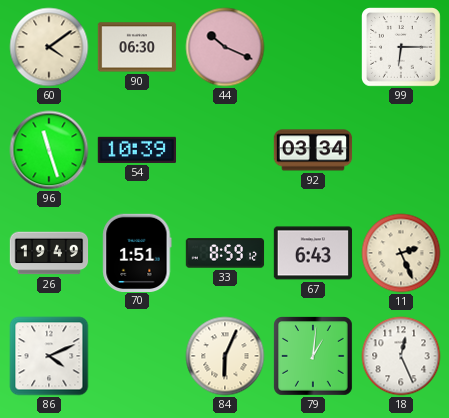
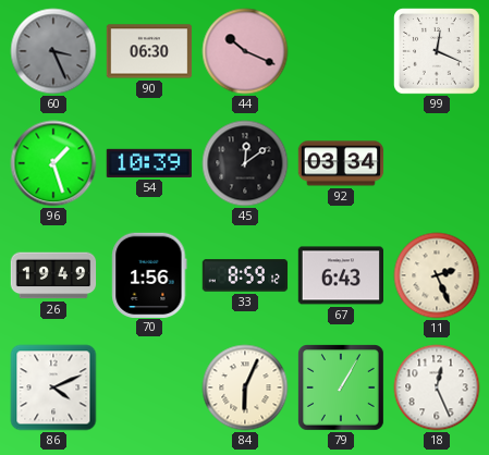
60: 4:09 -> 3:26 (53, 51)
60 dial: cream -> grey (53, 51)
99: 6:15 -> 12:19 (438, 52)
96: 11:27 -> 1:27 (53, 163)
45: none -> 12:09 (245, 163)
70: 1:51 -> 1:56 (149, 274)
79: 1:01 -> 1:05 (342, 389)
